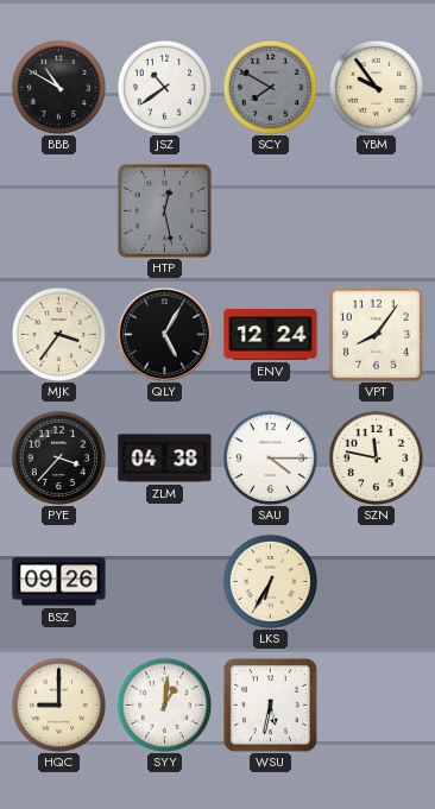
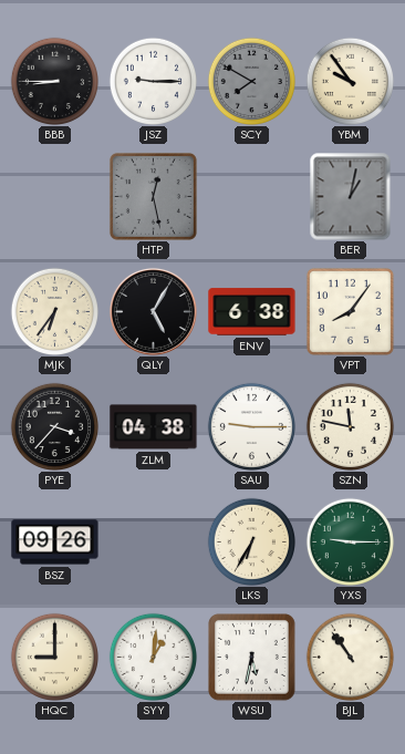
BBB: 10:50 -> 8:45 (54, 81)
JSZ: 10:39 -> 9:15 (153, 81)
BER: none -> 1:02 (351, 197)
MJK: 3:36 -> 6:36 (54, 311)
ENV: 12:24 -> 6:38 (252, 312)
SAU: 4:15 -> 9:15 (251, 426)
YXS: none -> 9:15 (350, 541)
BJL: none -> 10:54 (350, 657)
